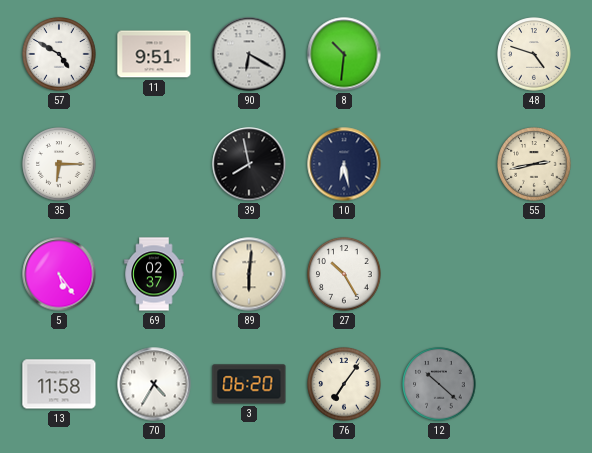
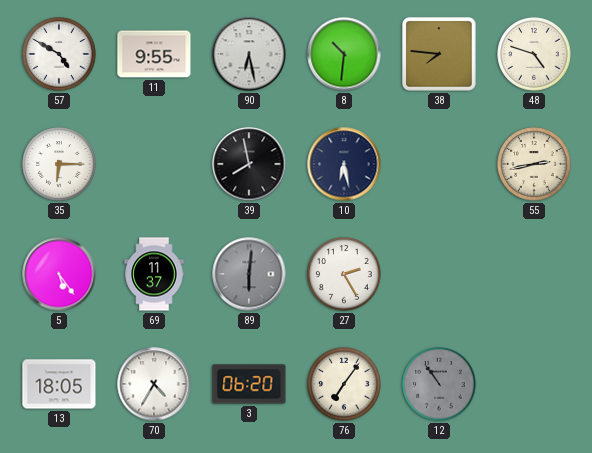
11: 9:51 -> 9:55 (154, 54)
90: 6:20 -> 6:28 (249, 54)
38: none -> 7:46 (439, 54)
69: 02:37 -> 11:37 (154, 274)
89 dial: cream -> grey (249, 274)
27: 10:25 -> 2:25 (344, 274)
13: 11:58 -> 18:05 (59, 384)
12: 10:22 -> 10:54 (439, 384)
